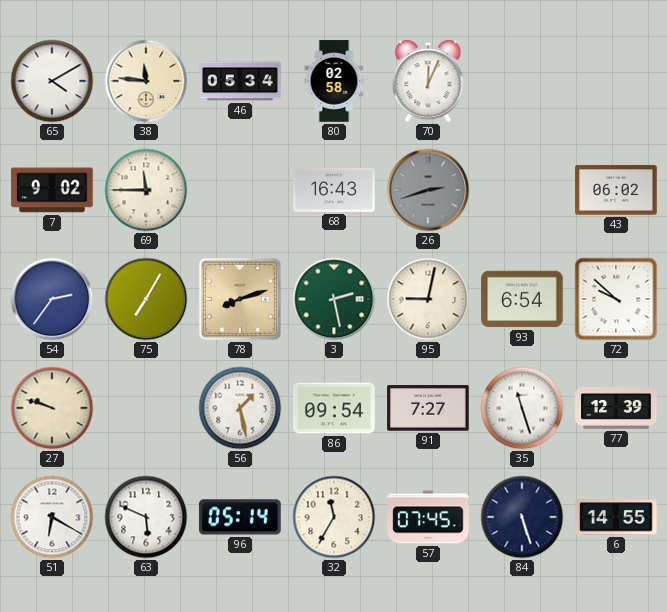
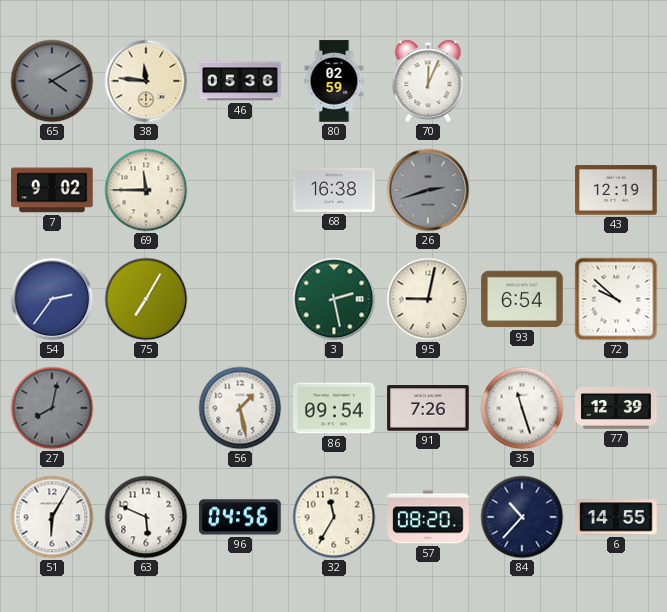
65 dial: white -> grey (52, 81)
46: 05:34 -> 05:36 (240, 81)
80: 02:58 -> 02:59 (334, 81)
68: 16:43 -> 16:38 (334, 190)
43: 06:02 -> 12:19 (616, 190)
78: 8:12 -> none (240, 299)
27: 9:48 -> 8:02 (52, 408)
27 dial: cream -> grey (52, 408)
91: 7:27 -> 7:26 (428, 408)
51: 6:20 -> 6:05 (52, 517)
96: 05:14 -> 04:56 (240, 517)
57: 07:45 -> 08:20 (428, 517)
84: 5:27 -> 10:37 (522, 517)
